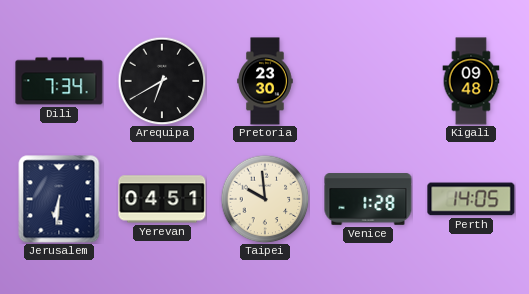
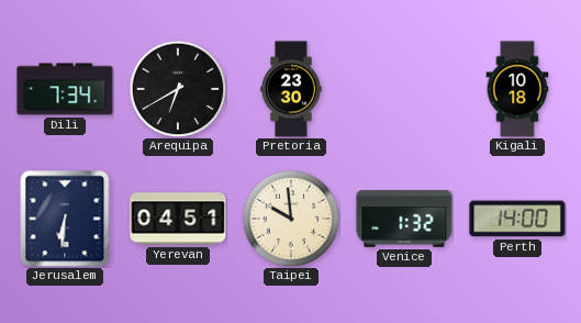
Kigali: 09:48 -> 10:18 (517, 89)
Venice: 1:28 -> 1:32 (404, 219)
Perth: 14:05 -> 14:00 (517, 219)
